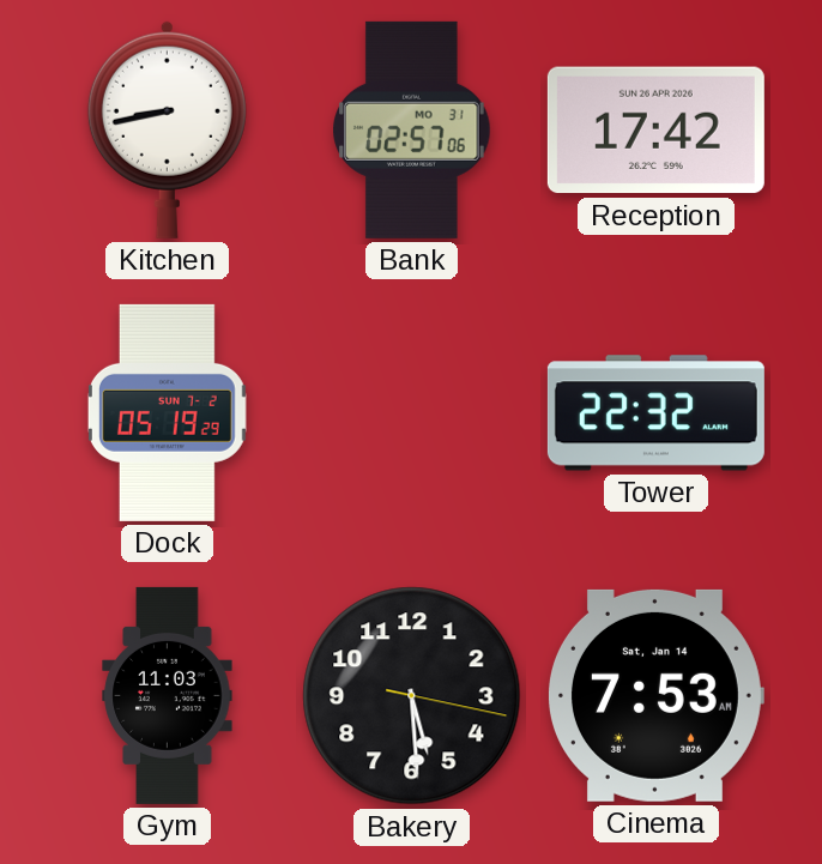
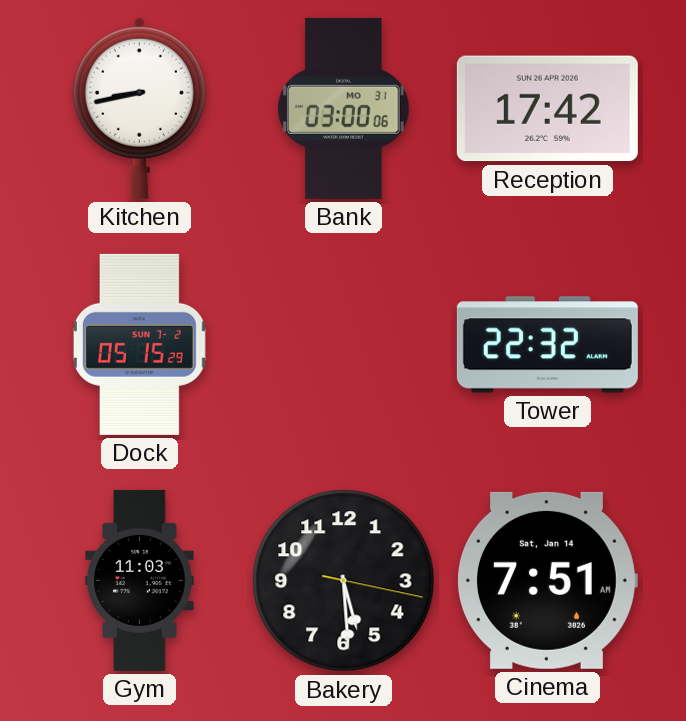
Bank: 02:57 -> 03:00 (344, 108)
Dock: 05:19 -> 05:15 (139, 344)
Cinema: 7:53 -> 7:51 (547, 580)
